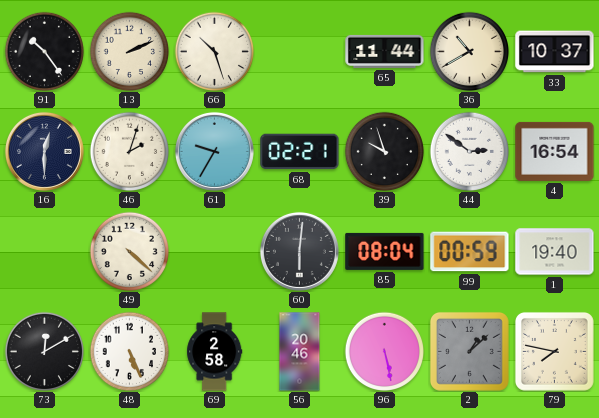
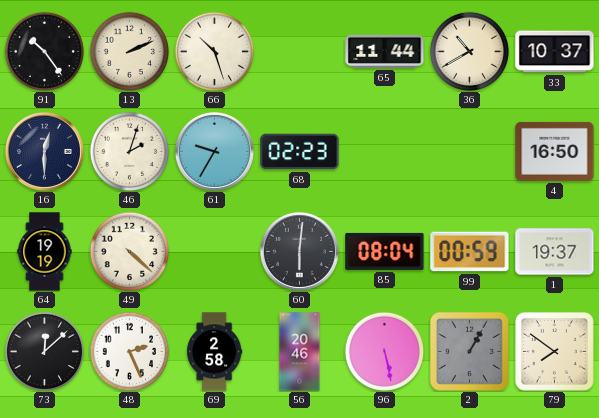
68: 02:21 -> 02:23 (300, 152)
39: 9:57 -> none (384, 151)
44: 2:51 -> none (469, 151)
4: 16:54 -> 16:50 (555, 151)
64: none -> 19:19 (45, 252)
1: 19:40 -> 19:37 (555, 252)
73: 12:10 -> 12:08 (44, 351)
48: 5:26 -> 2:26 (129, 351)
2: 1:08 -> 1:05 (469, 351)
79: 7:47 -> 7:51 (554, 351)
